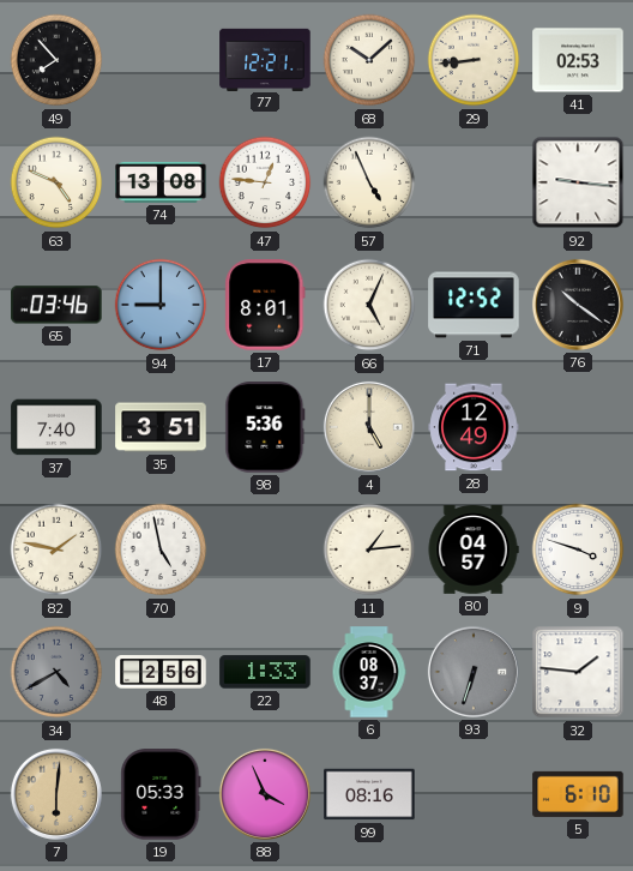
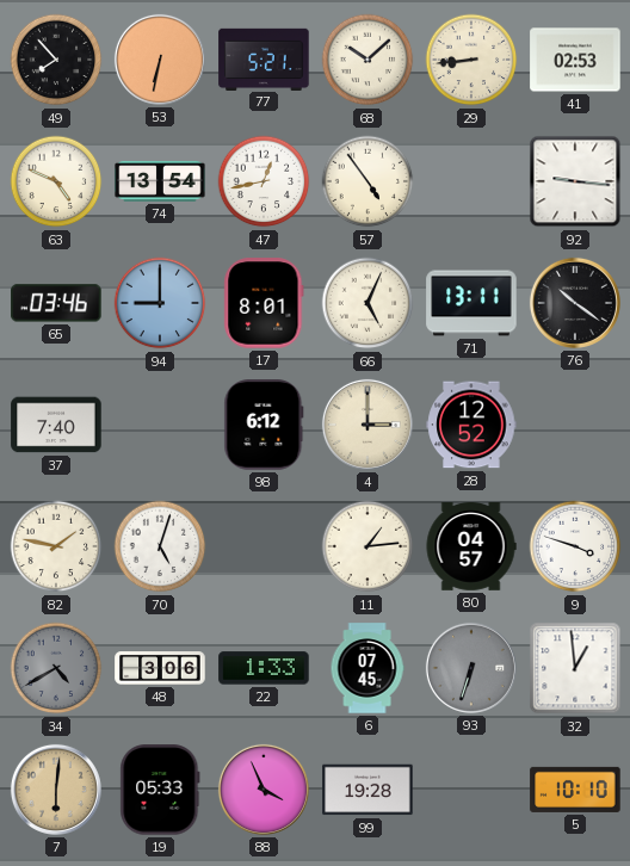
53: none -> 6:32 (160, 60)
77: 12:21 -> 5:21 (264, 58)
74: 13:08 -> 13:54 (160, 181)
47: 12:46 -> 12:43 (264, 181)
57: 4:56 -> 4:54 (367, 181)
71: 12:52 -> 13:11 (471, 303)
35: 3:51 -> none (161, 427)
98: 5:36 -> 6:12 (264, 425)
4: 5:00 -> 3:00 (367, 425)
28: 12:49 -> 12:52 (471, 425)
70: 4:58 -> 5:03 (160, 546)
48: 2:56 -> 3:06 (160, 668)
6: 08:37 -> 07:45 (367, 668)
32: 1:46 -> 12:59 (575, 668)
99: 08:16 -> 19:28 (367, 790)
5: 6:10 -> 10:10 (575, 790)
